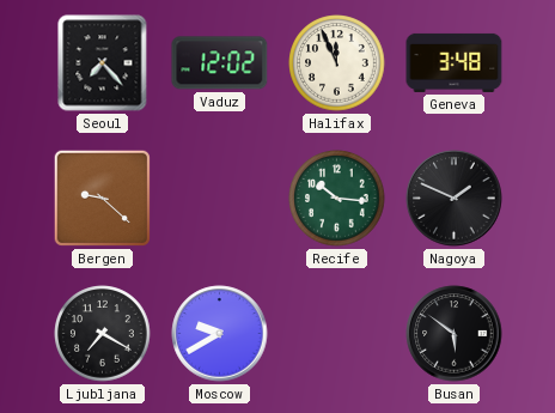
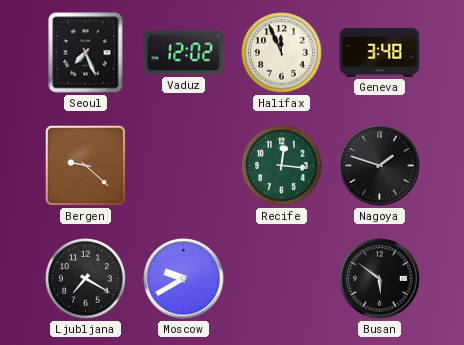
Seoul: 7:23 -> 7:26 (86, 53)
Recife: 10:16 -> 12:16 (282, 166)
Nagoya: 1:49 -> 1:48 (380, 166)
